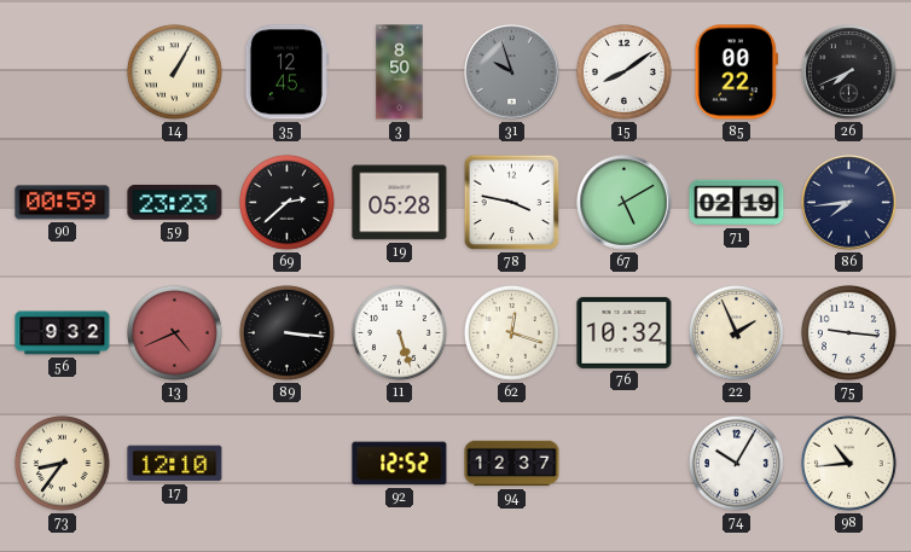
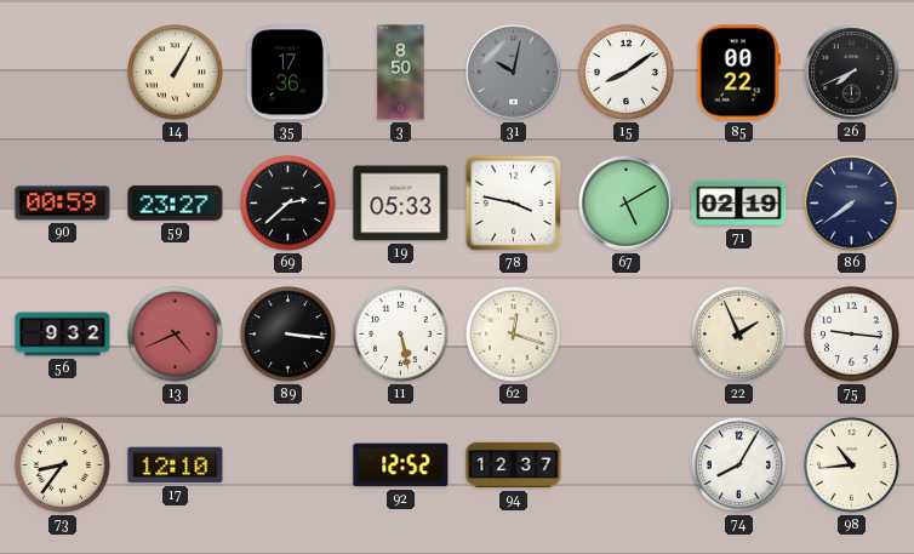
35: 12:45 -> 17:36 (287, 73)
31: 9:57 -> 10:02 (514, 73)
59: 23:23 -> 23:27 (176, 204)
19: 05:28 -> 05:33 (401, 204)
86: 7:44 -> 7:39 (852, 204)
11: 5:27 -> 5:28 (400, 333)
76: 10:32 -> none (625, 332)
74: 10:05 -> 8:05 (738, 464)
